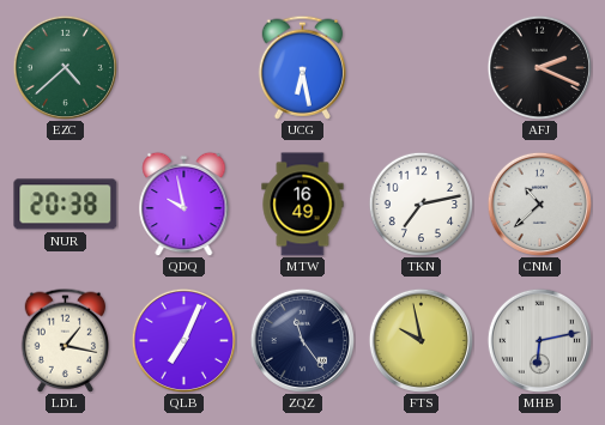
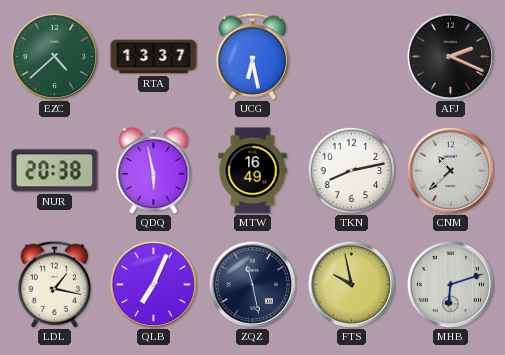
RTA: none -> 13:37 (154, 57)
QDQ: 9:58 -> 5:58 (154, 170)
TKN: 7:13 -> 8:13 (351, 170)
ZQZ: 11:24 -> 11:28 (252, 284)
MHB: 6:13 -> 6:12 (450, 284)
